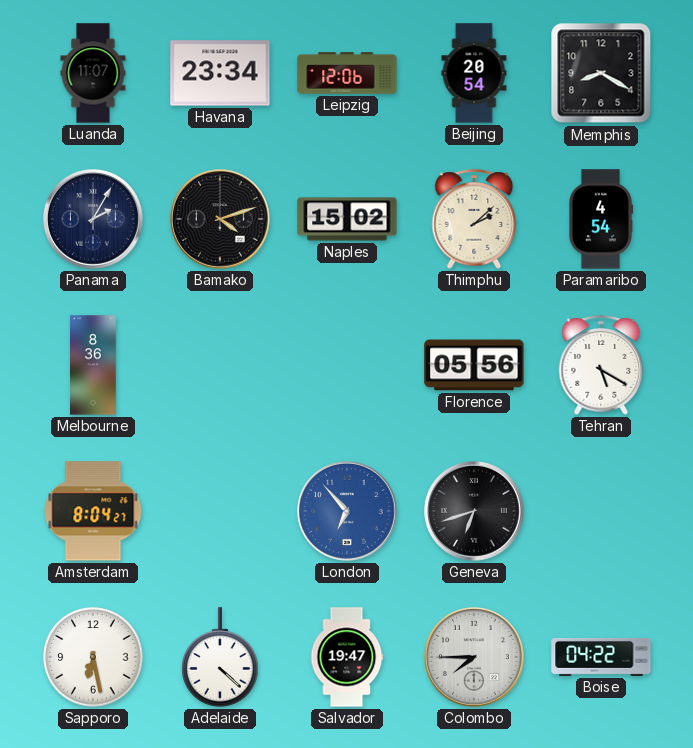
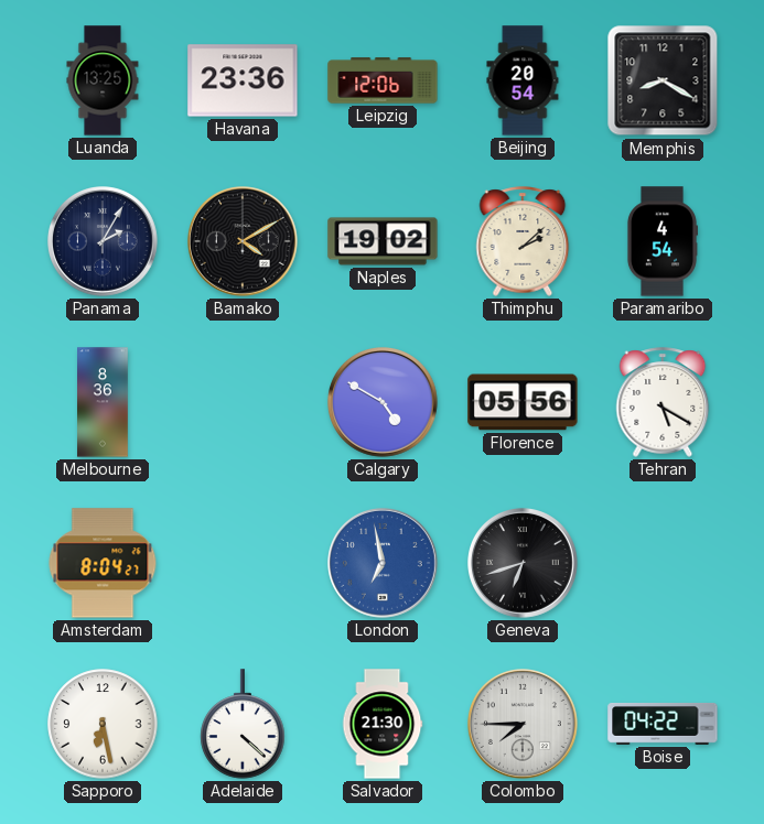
Luanda: 11:07 -> 13:25 (103, 80)
Havana: 23:34 -> 23:36 (243, 80)
Bamako: 4:12 -> 4:10 (244, 242)
Naples: 15:02 -> 19:02 (383, 241)
Calgary: none -> 4:50 (384, 403)
London: 6:53 -> 6:58 (384, 564)
Salvador: 19:47 -> 21:30 (383, 724)
